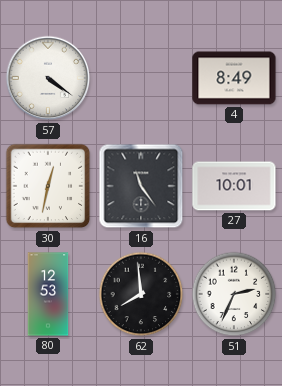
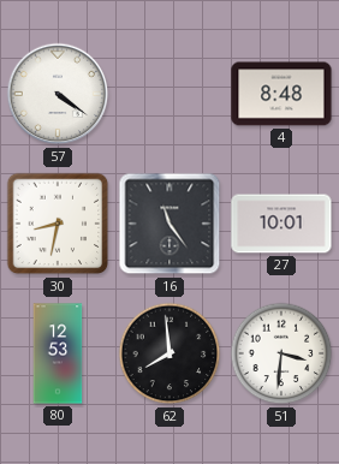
4: 8:49 -> 8:48 (281, 94)
30: 12:32 -> 8:32 (58, 224)
51: 2:34 -> 3:31 (281, 353)
